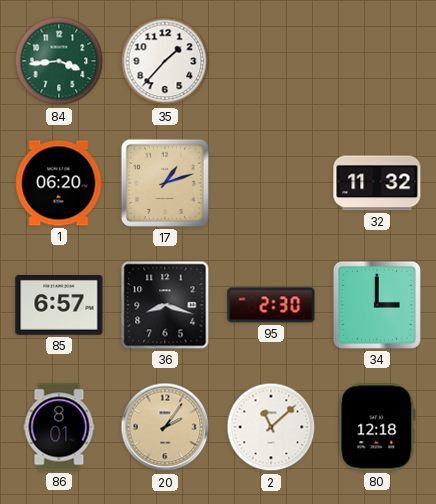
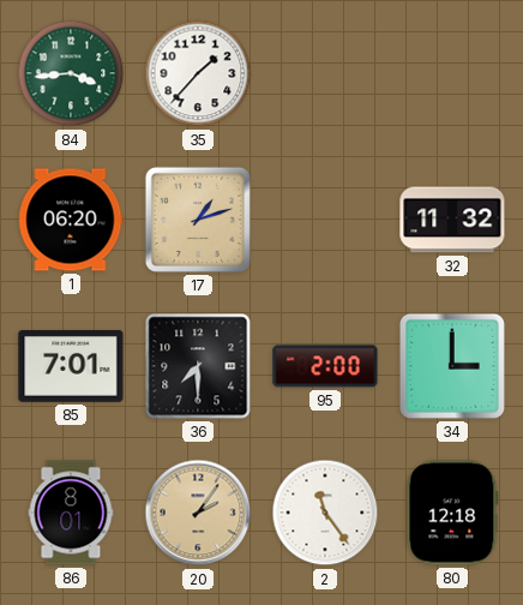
85: 6:57 -> 7:01 (71, 367)
36: 8:18 -> 7:30 (198, 366)
95: 2:30 -> 2:00 (325, 366)
2: 11:08 -> 11:24 (325, 513)
